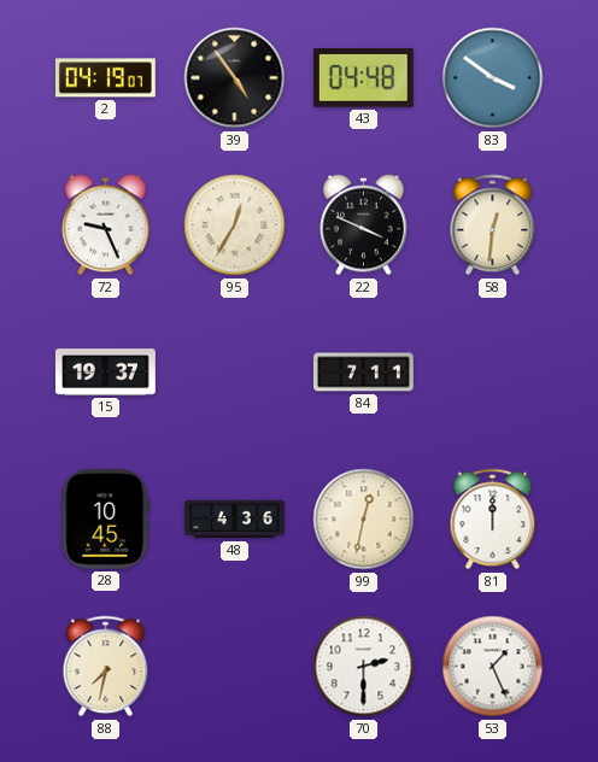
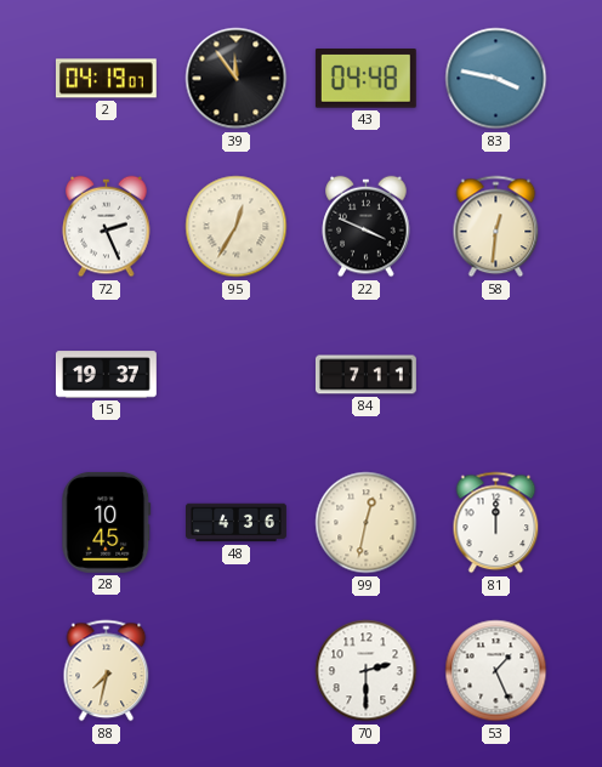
39: 4:54 -> 11:54 (237, 79)
83: 3:51 -> 3:47 (496, 79)
72: 9:26 -> 2:26 (107, 227)
